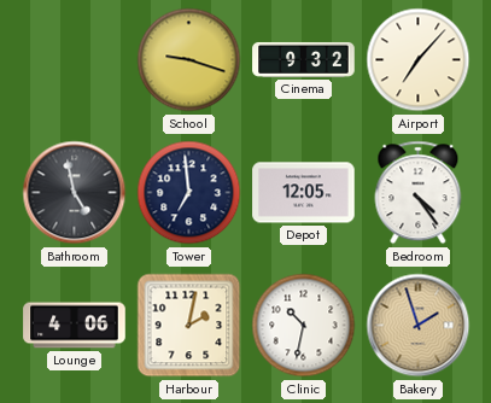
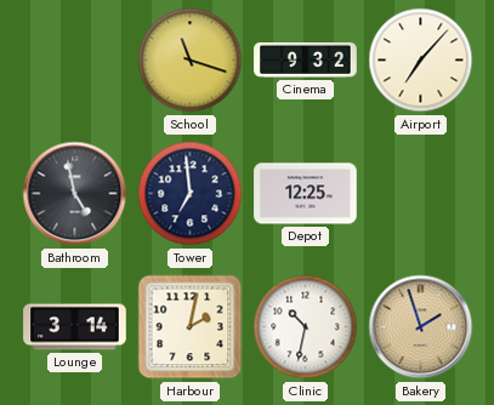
School: 9:18 -> 11:18 (191, 61)
Depot: 12:05 -> 12:25 (306, 194)
Bedroom: 4:24 -> none (419, 193)
Lounge: 4:06 -> 3:14 (75, 327)
